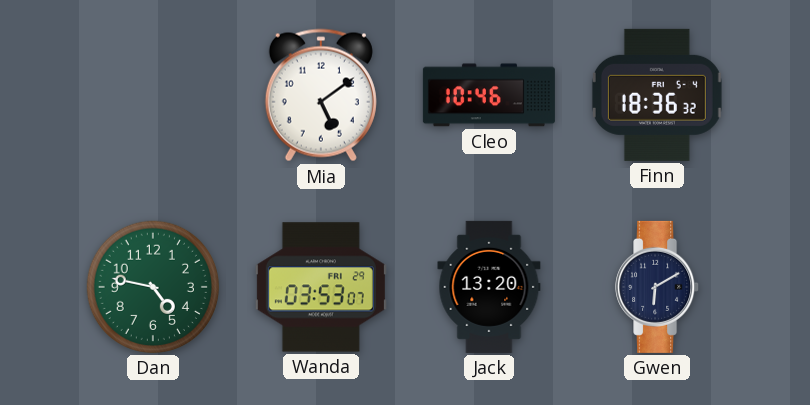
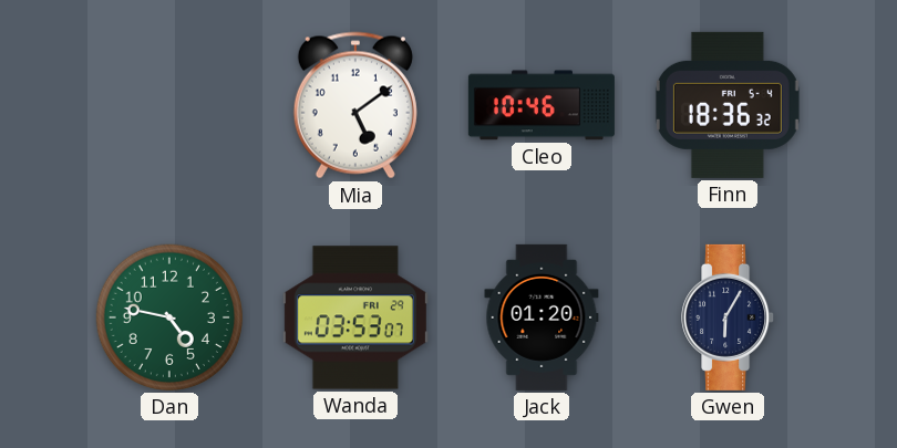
Jack: 13:20 -> 01:20 (542, 317)
Gwen: 6:10 -> 6:05 (729, 317)
